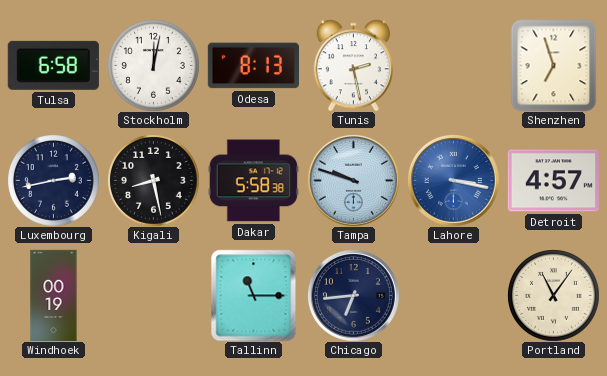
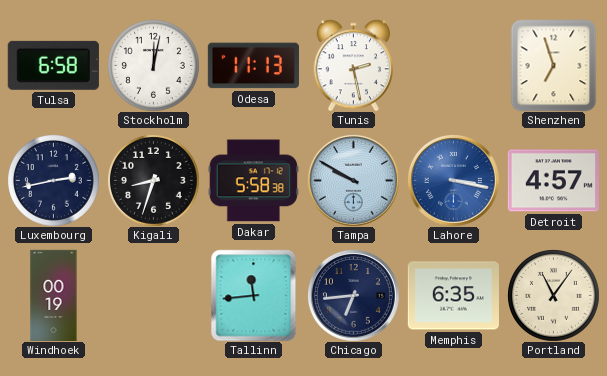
Odesa: 8:13 -> 11:13 (253, 66)
Kigali: 8:28 -> 8:33 (154, 181)
Tampa: 9:48 -> 9:50 (353, 180)
Tallinn: 11:15 -> 11:44 (254, 295)
Memphis: none -> 6:35 (453, 296)
